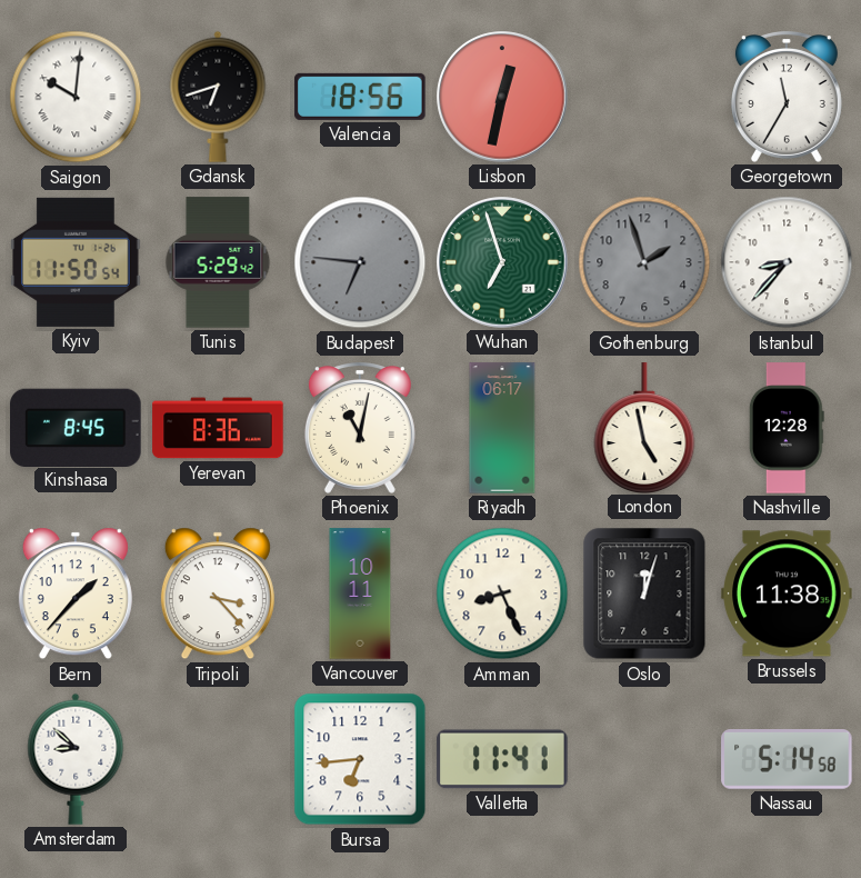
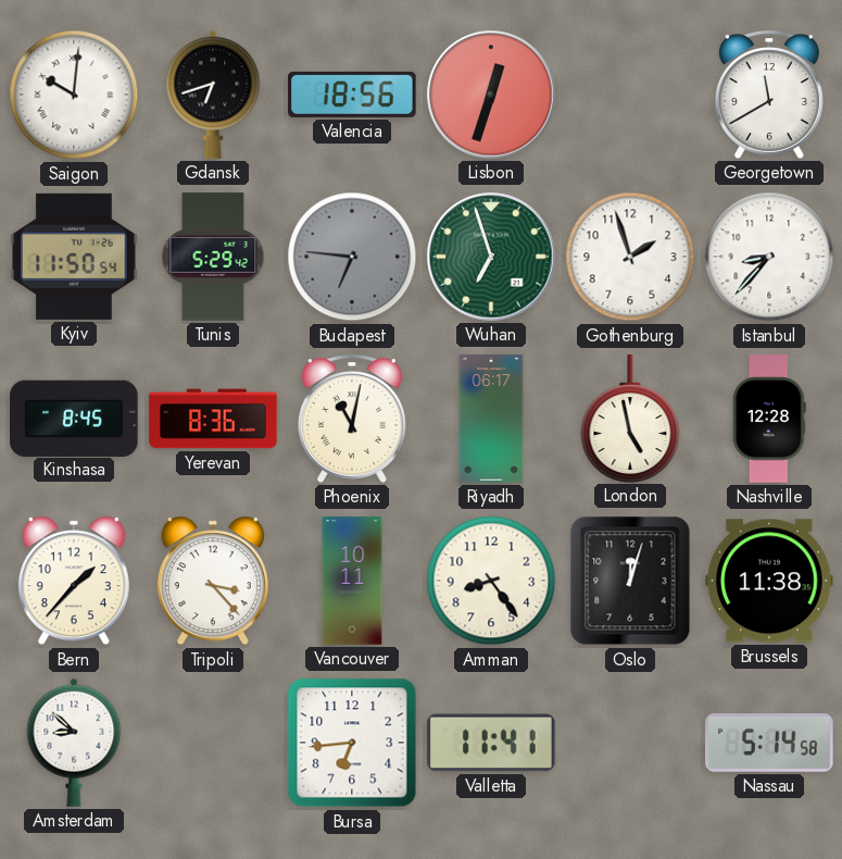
Lisbon: 12:32 -> 12:33 (491, 95)
Georgetown: 11:35 -> 11:40 (769, 96)
Gothenburg dial: grey -> white (630, 257)
Amman: 8:26 -> 8:24 (491, 581)
